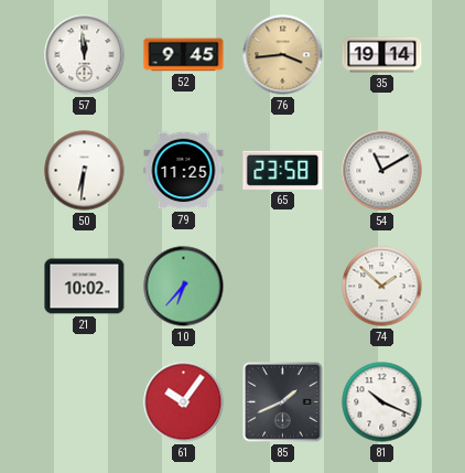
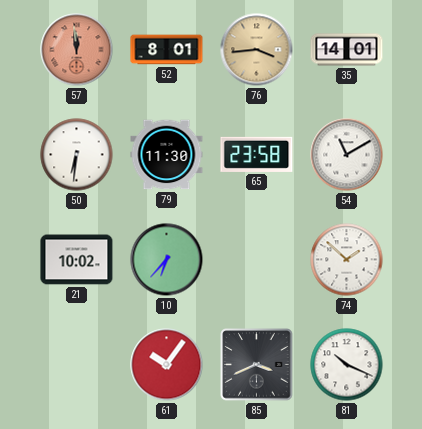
57 dial: white -> salmon (77, 50)
52: 9:45 -> 8:01 (167, 50)
35: 19:14 -> 14:01 (347, 50)
79: 11:25 -> 11:30 (167, 155)
85: 1:41 -> 3:41 (257, 365)
